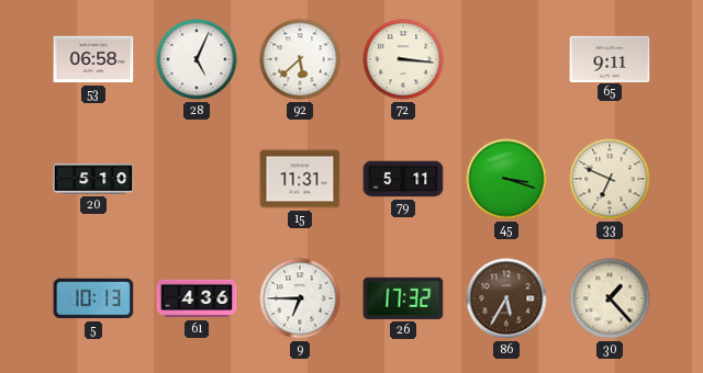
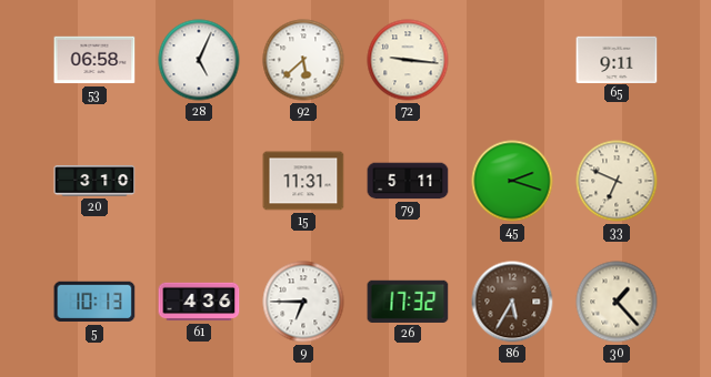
72: 3:16 -> 9:16 (408, 60)
20: 5:10 -> 3:10 (94, 181)
45: 3:18 -> 2:18 (512, 181)
